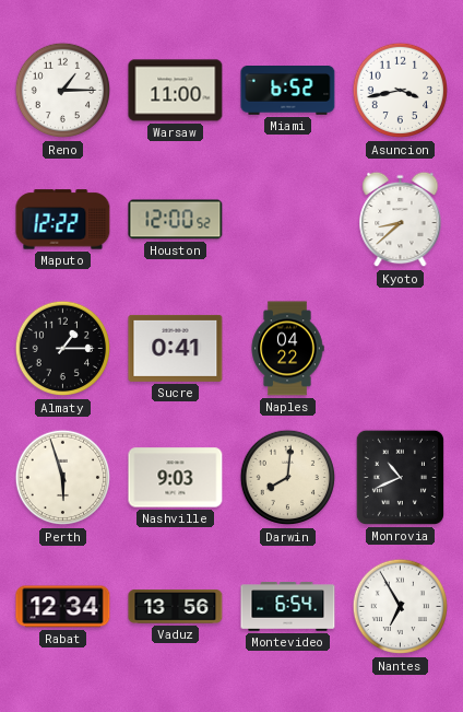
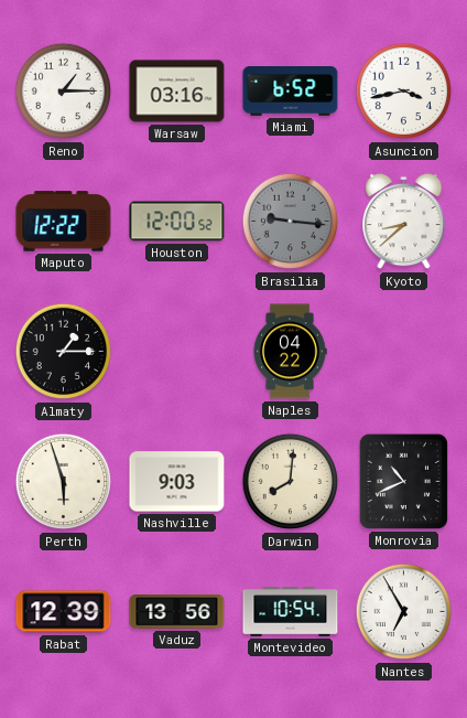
Warsaw: 11:00 -> 03:16 (177, 92)
Brasilia: none -> 9:16 (291, 222)
Sucre: 0:41 -> none (176, 348)
Rabat: 12:34 -> 12:39 (64, 612)
Montevideo: 6:54 -> 10:54 (291, 612)
